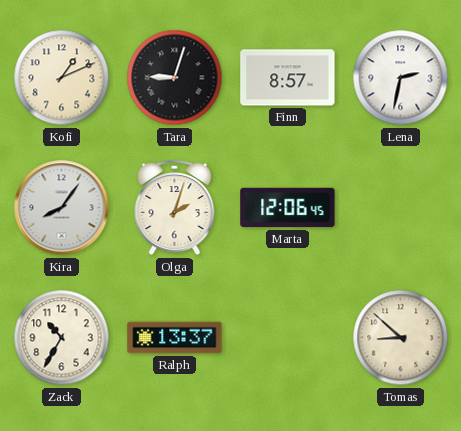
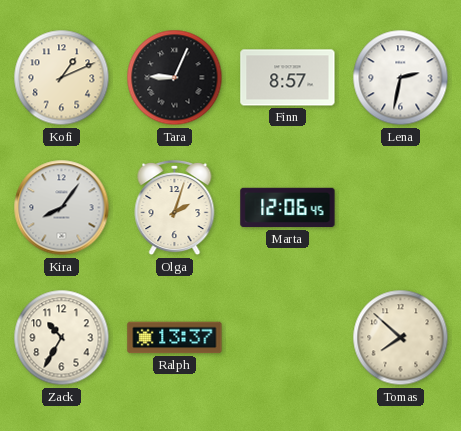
Tara: 9:03 -> 9:04 (175, 78)
Tomas: 8:52 -> 7:52 (401, 338)
